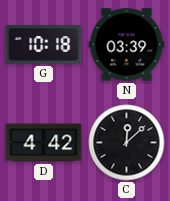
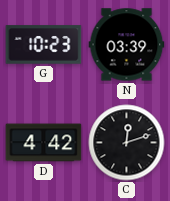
G: 10:18 -> 10:23 (44, 45)
C: 12:08 -> 12:12 (127, 143)
